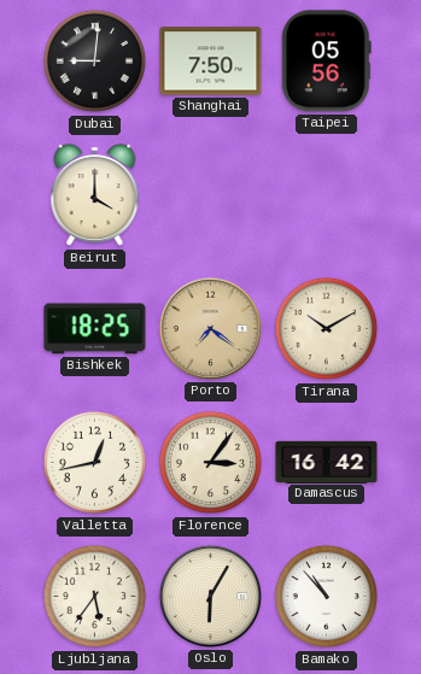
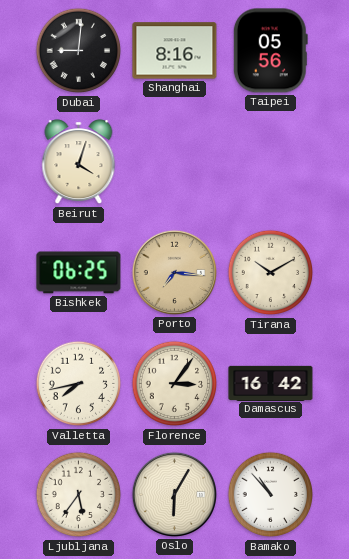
Shanghai: 7:50 -> 8:16 (175, 51)
Beirut: 4:00 -> 4:03 (79, 162)
Bishkek: 18:25 -> 06:25 (79, 273)
Porto: 7:21 -> 7:16 (174, 272)
Valletta: 12:43 -> 7:43 (79, 384)
